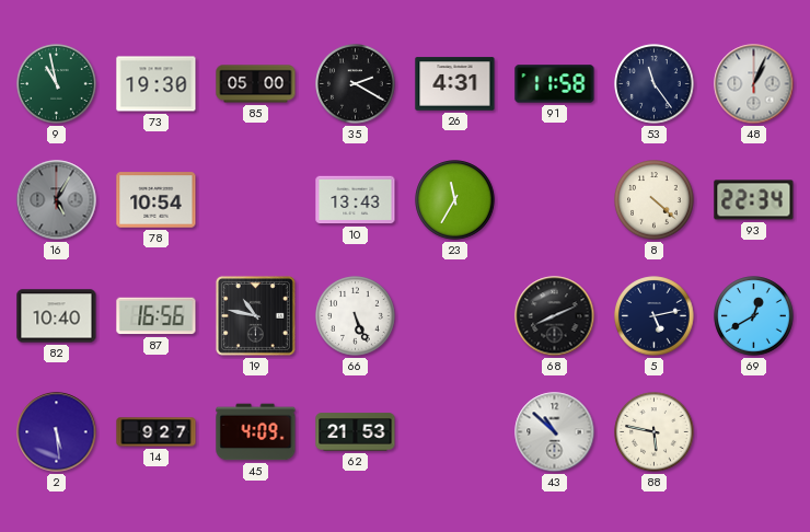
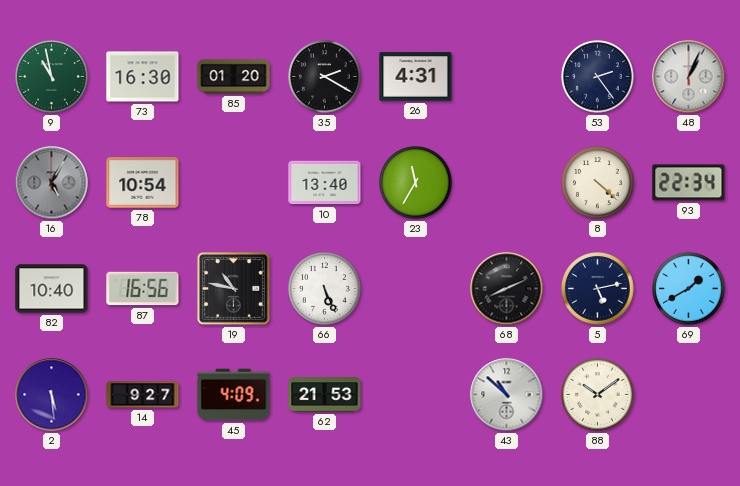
73: 19:30 -> 16:30 (143, 77)
85: 05:00 -> 01:20 (234, 77)
91: 11:58 -> none (555, 84)
53: 11:24 -> 2:24 (598, 77)
10: 13:43 -> 13:40 (325, 183)
69: 12:40 -> 1:40 (689, 289)
88: 5:47 -> 10:09 (598, 395)
